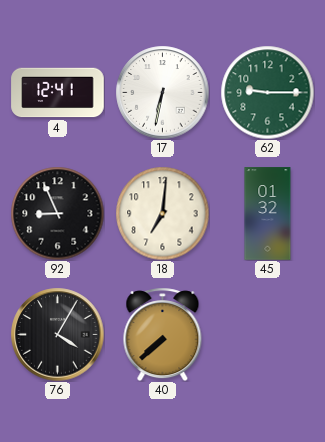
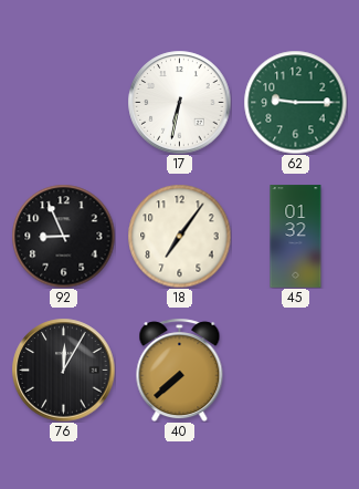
4: 12:41 -> none (58, 93)
18: 7:01 -> 7:06 (179, 236)
76: 4:05 -> 12:05 (63, 370)
